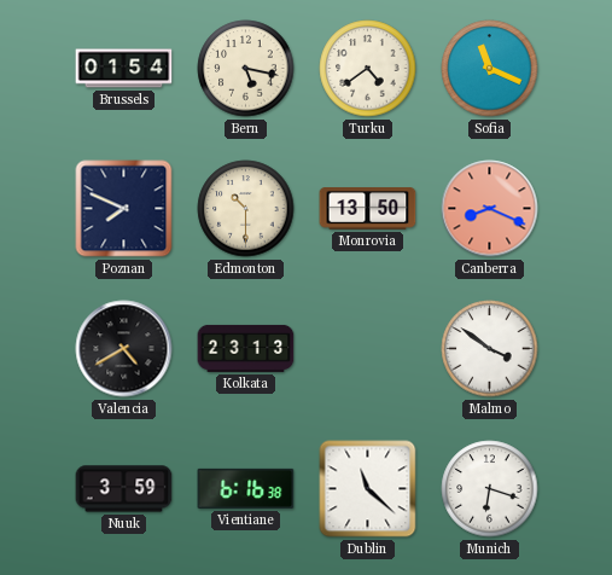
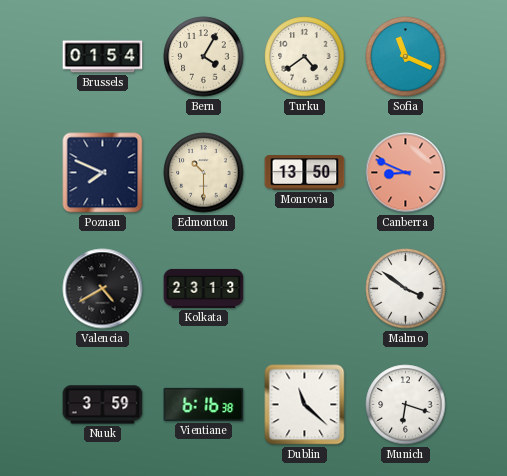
Bern: 5:17 -> 4:05 (204, 57)
Canberra: 8:19 -> 8:49 (406, 173)
